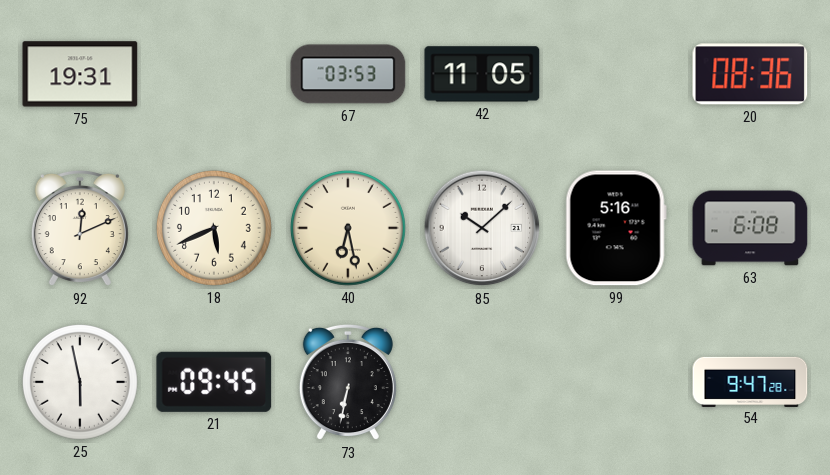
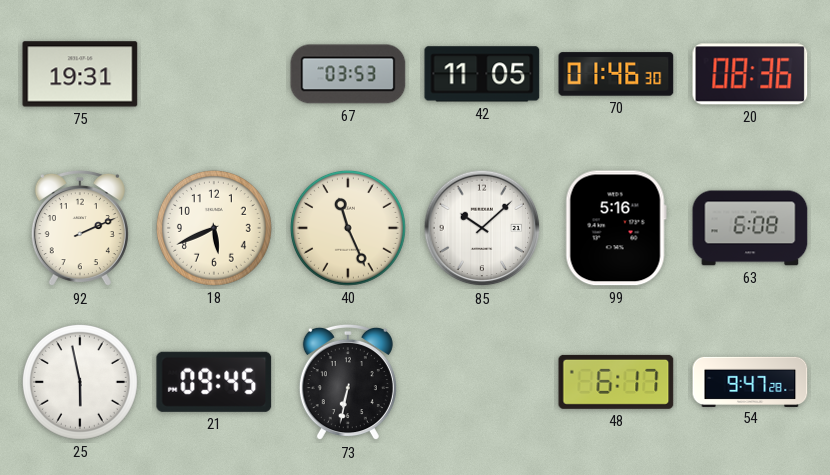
70: none -> 01:46 (616, 74)
92: 12:11 -> 2:11 (80, 228)
40: 6:28 -> 11:26 (348, 228)
48: none -> 6:17 (616, 382)
